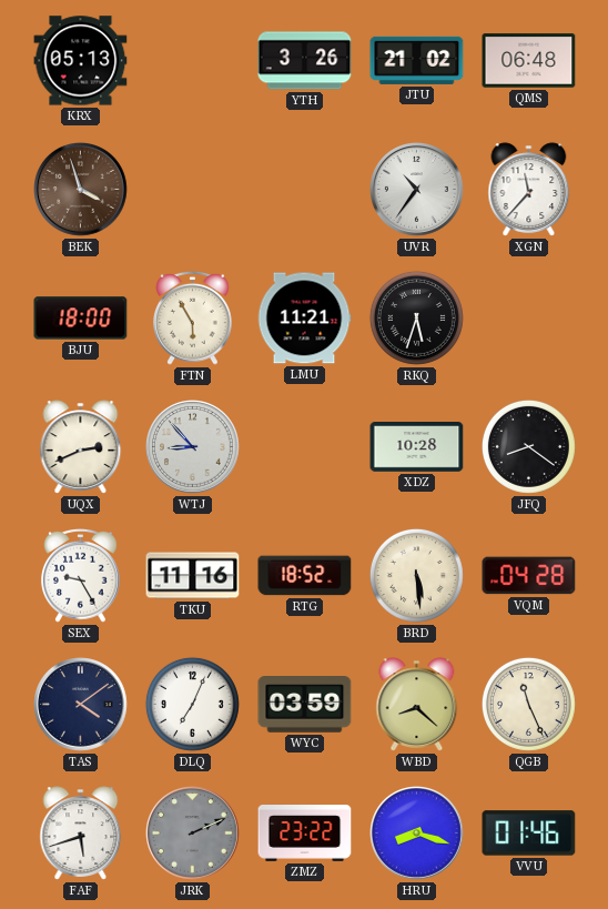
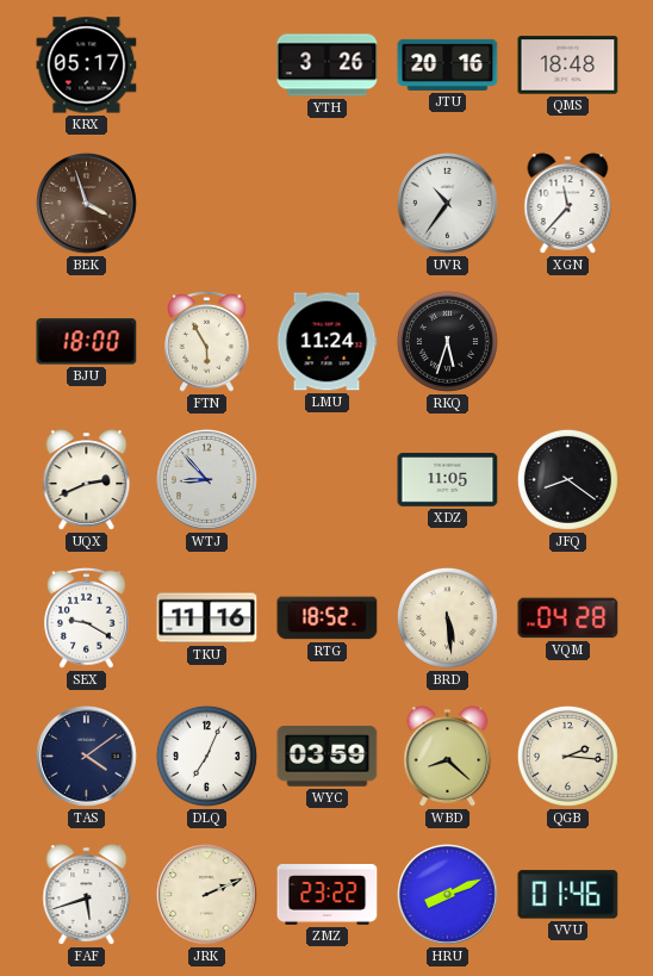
KRX: 05:13 -> 05:17 (87, 66)
JTU: 21:02 -> 20:16 (448, 64)
QMS: 06:48 -> 18:48 (568, 66)
LMU: 11:21 -> 11:24 (326, 342)
XDZ: 10:28 -> 11:05 (448, 480)
SEX: 9:25 -> 9:20 (87, 617)
QGB: 11:26 -> 2:16 (567, 756)
JRK dial: grey -> cream (207, 895)
HRU: 8:18 -> 8:11 (448, 895)
